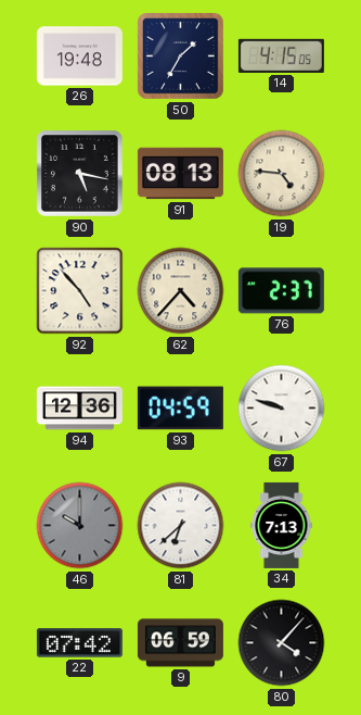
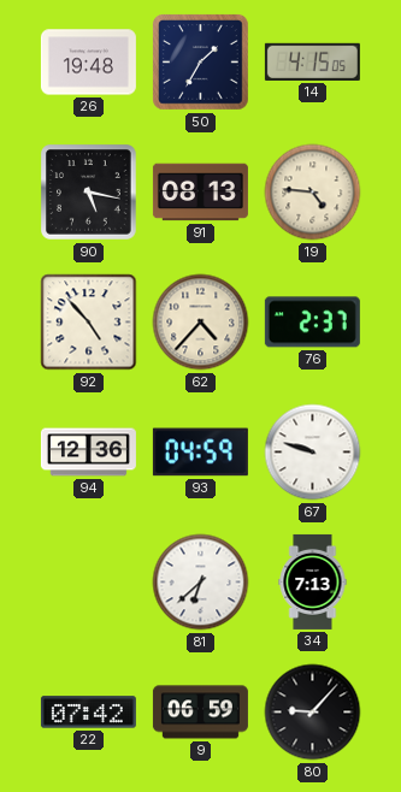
46: 10:00 -> none (80, 526)
80: 4:07 -> 9:07 (313, 713)
